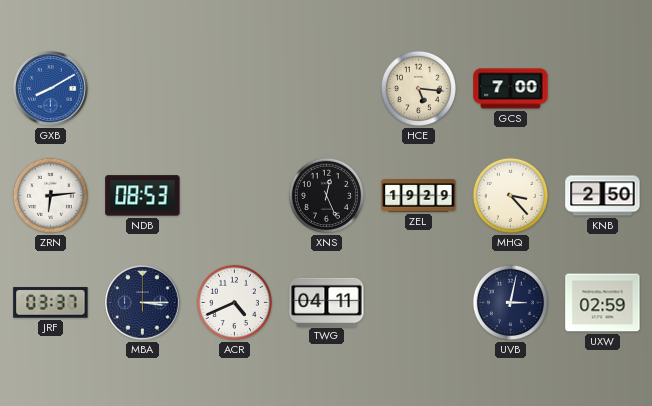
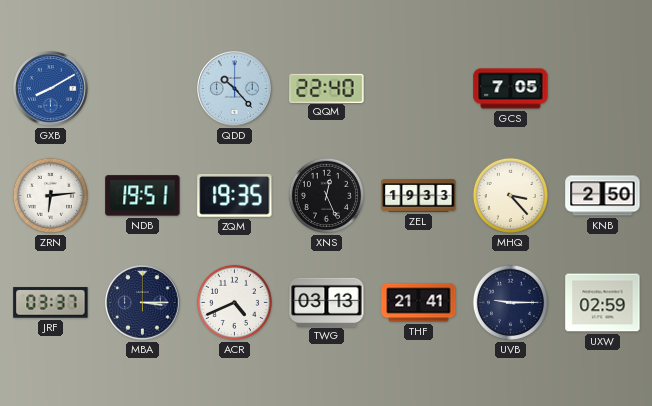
QDD: none -> 10:23 (235, 89)
QQM: none -> 22:40 (327, 88)
HCE: 5:16 -> none (418, 88)
GCS: 7:00 -> 7:05 (511, 89)
NDB: 08:53 -> 19:51 (143, 196)
ZQM: none -> 19:35 (235, 195)
ZEL: 19:29 -> 19:33 (419, 196)
TWG: 04:11 -> 03:13 (327, 302)
THF: none -> 21:41 (419, 303)
UVB: 3:02 -> 9:15 (510, 302)
